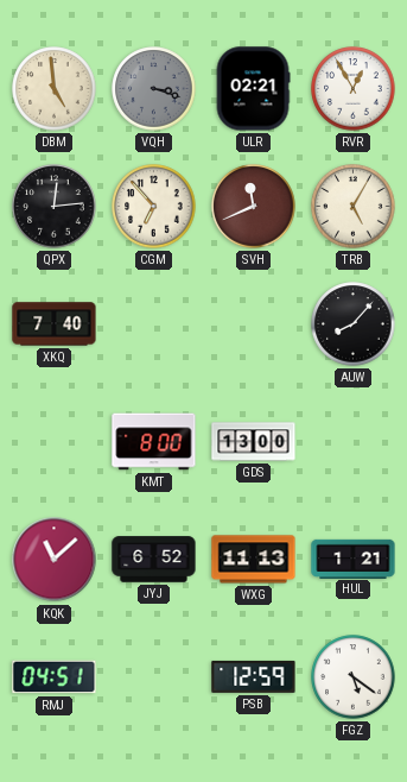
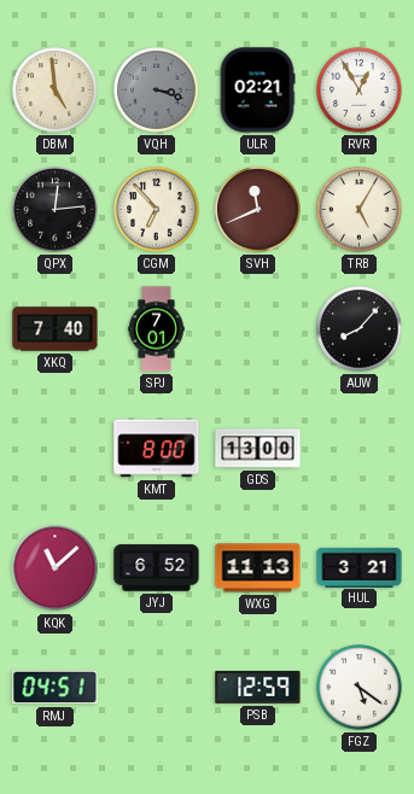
SPJ: none -> 7:01 (157, 329)
HUL: 1:21 -> 3:21 (360, 567)
